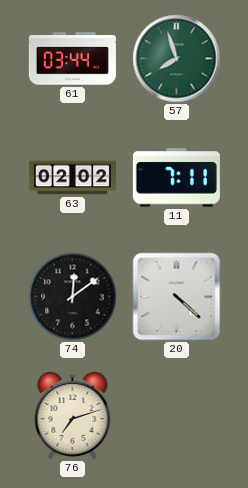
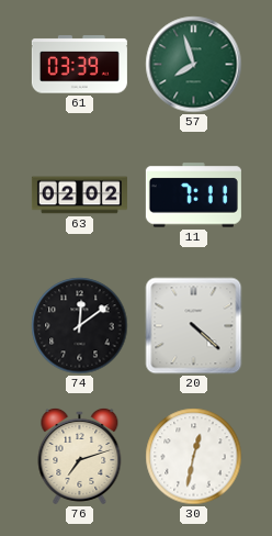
61: 03:44 -> 03:39 (79, 65)
30: none -> 12:32 (194, 457)
